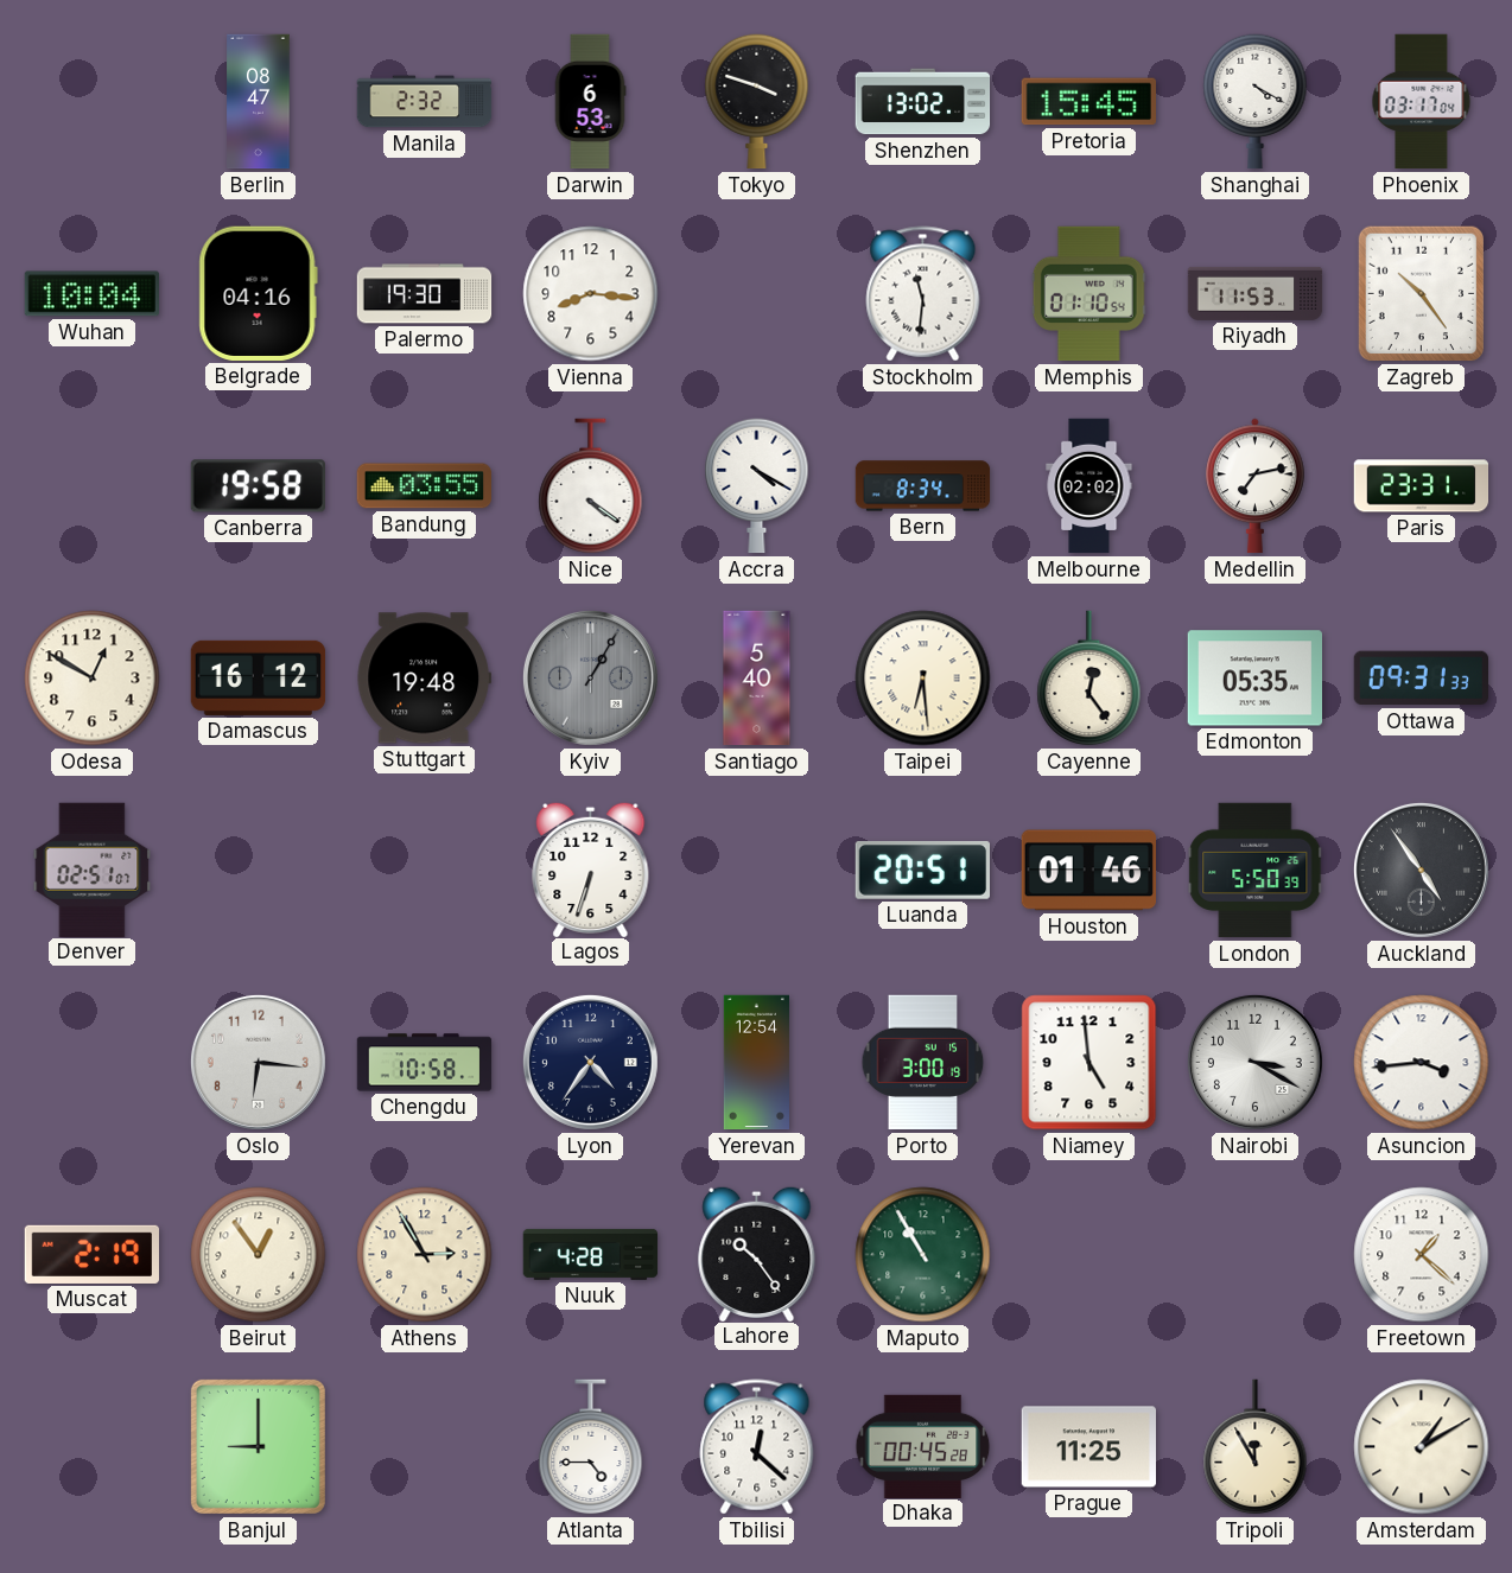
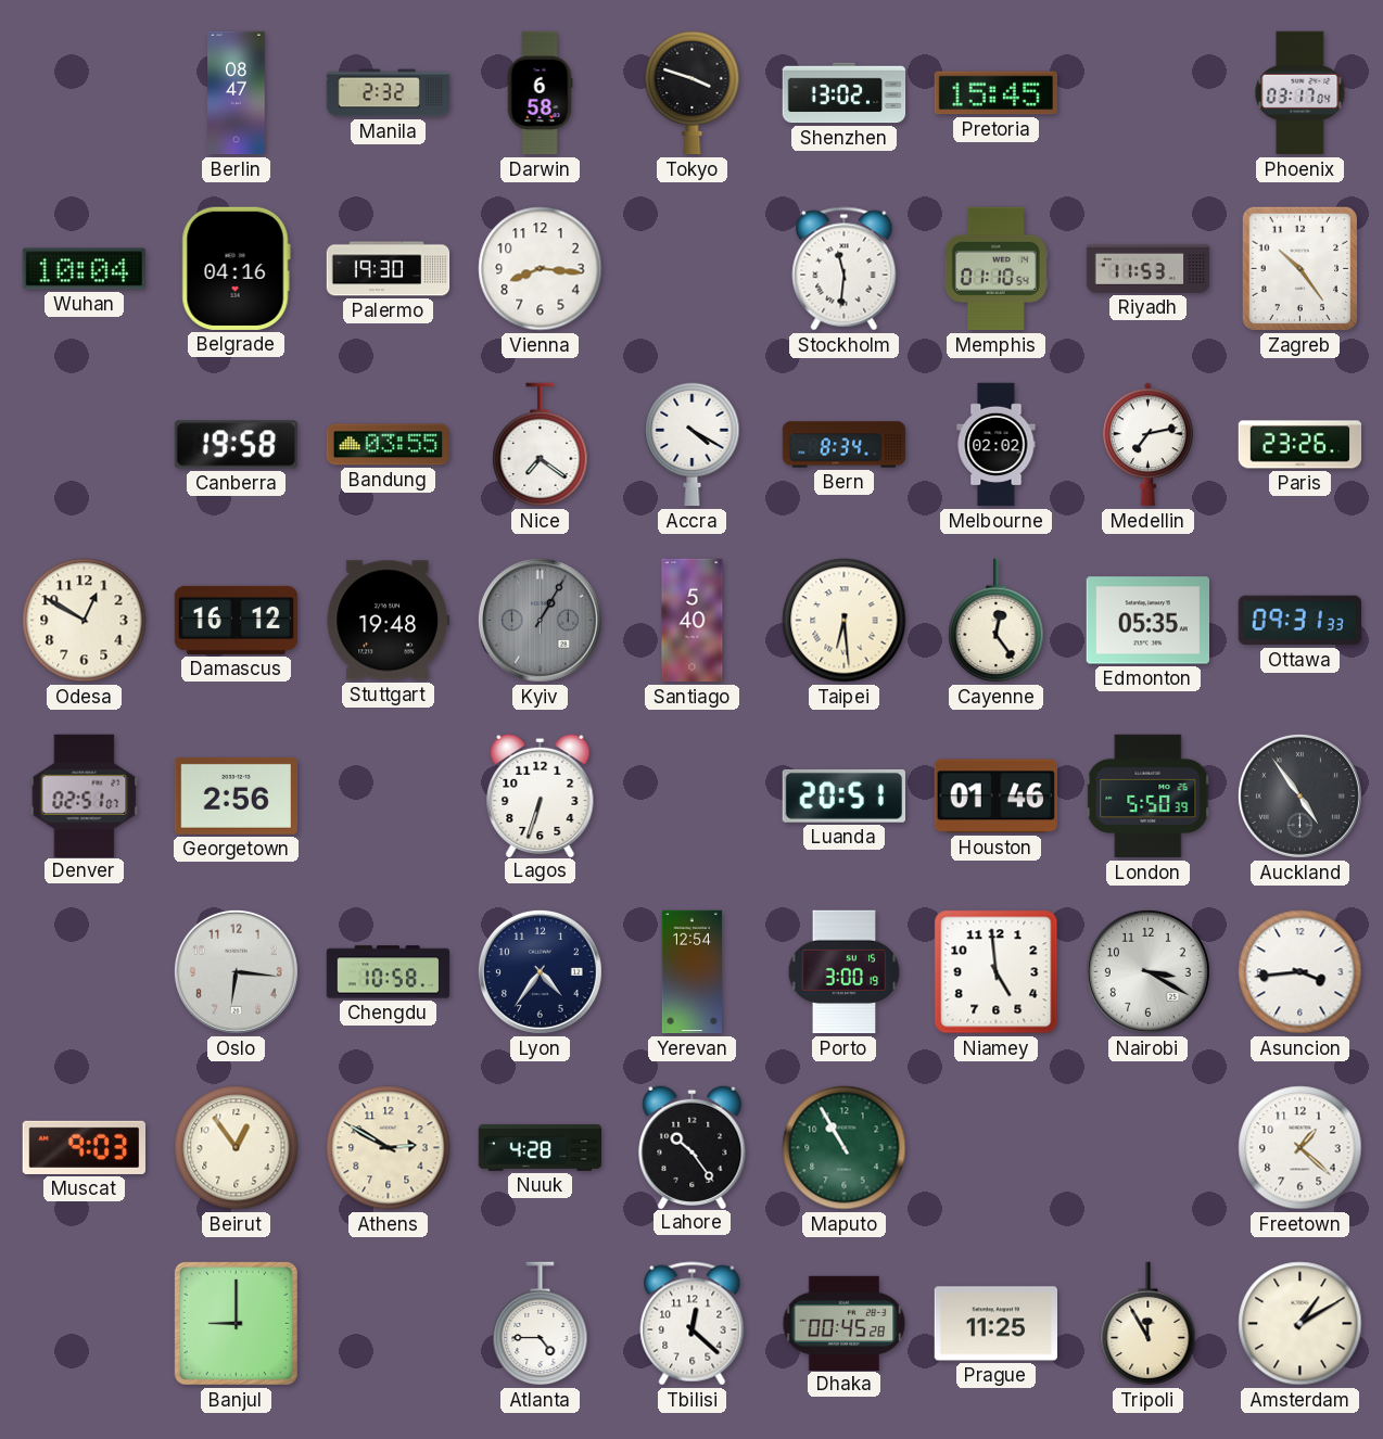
Darwin: 6:53 -> 6:58 (540, 93)
Shanghai: 4:20 -> none (1256, 102)
Nice: 4:21 -> 7:21 (541, 445)
Paris: 23:31 -> 23:26 (1300, 445)
Georgetown: none -> 2:56 (236, 795)
Muscat: 2:19 -> 9:03 (84, 1147)
Athens: 2:55 -> 2:50 (389, 1148)
